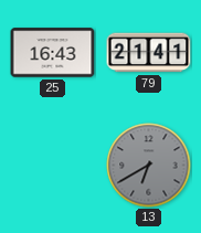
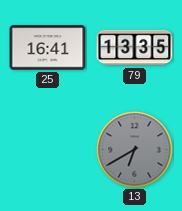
25: 16:43 -> 16:41 (48, 48)
79: 21:41 -> 13:35 (135, 48)
